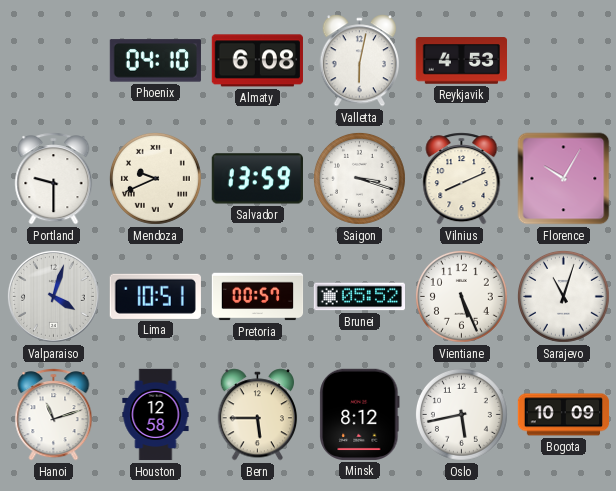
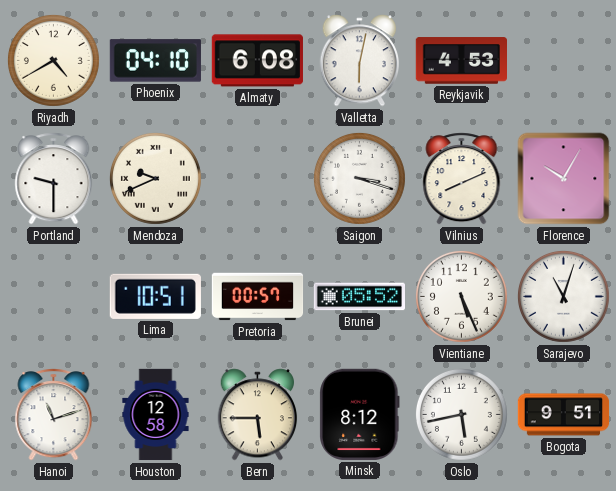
Riyadh: none -> 4:40 (53, 60)
Salvador: 13:59 -> none (257, 179)
Valparaiso: 4:03 -> none (53, 296)
Bogota: 10:09 -> 9:51 (564, 415)
